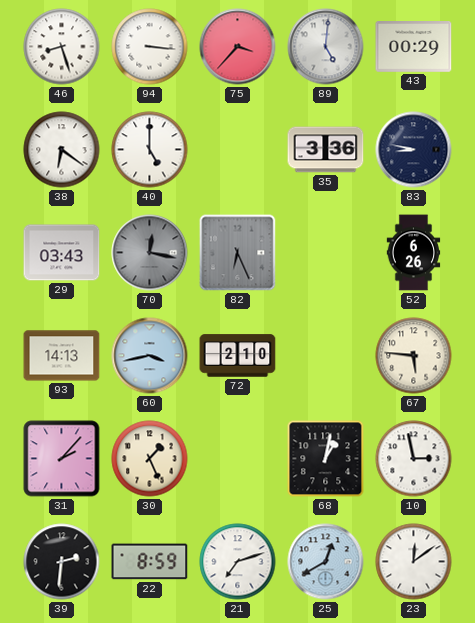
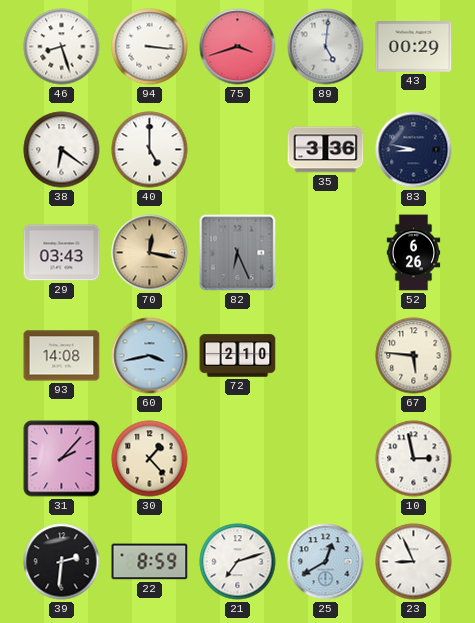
75: 3:37 -> 3:42 (238, 47)
70 dial: grey -> champagne (150, 253)
93: 14:13 -> 14:08 (62, 356)
30: 1:26 -> 1:23 (150, 459)
68: 1:02 -> none (326, 459)
23: 12:09 -> 8:56 (414, 562)
